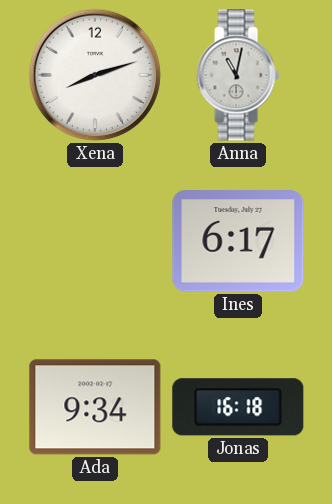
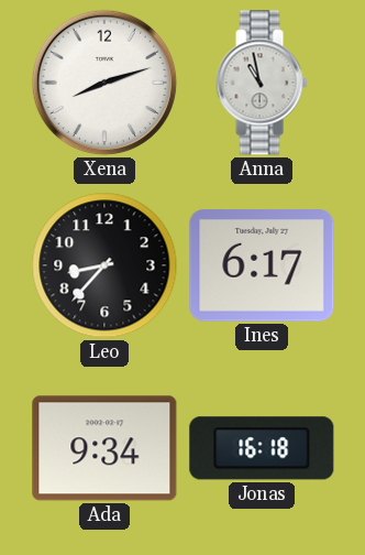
Anna: 11:02 -> 10:58 (262, 83)
Leo: none -> 8:37 (104, 265)
